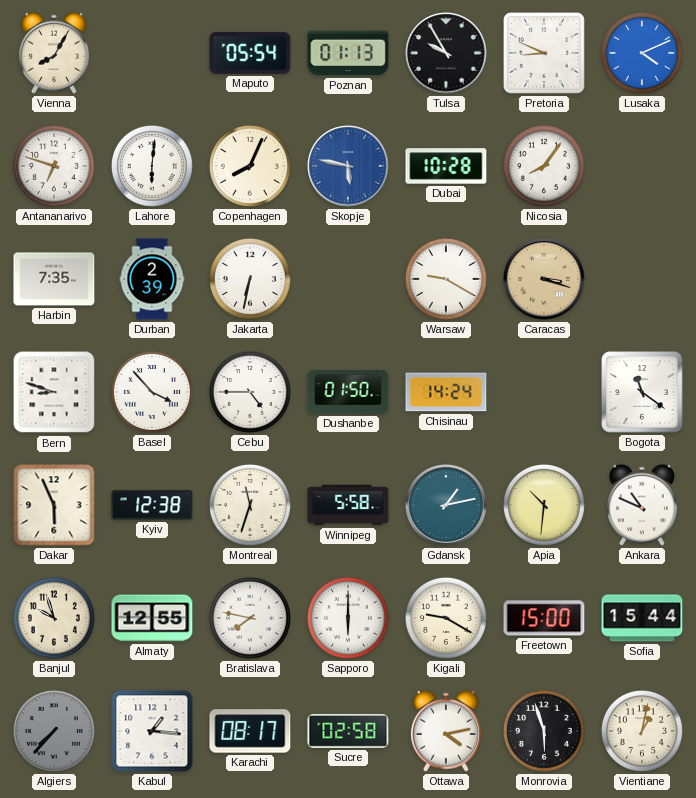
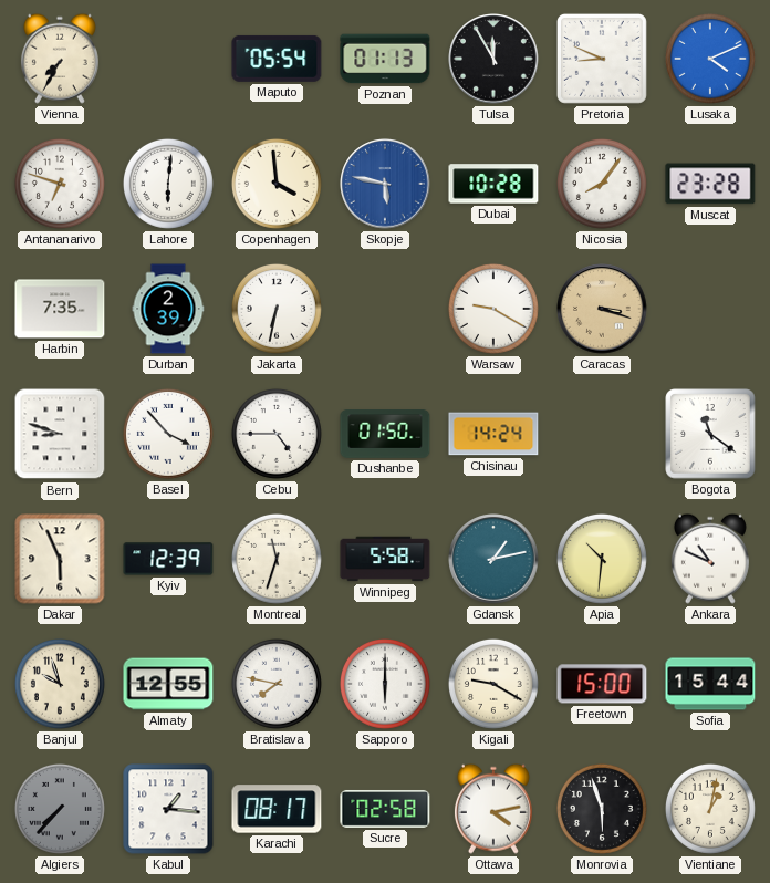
Vienna: 8:05 -> 7:35 (60, 59)
Tulsa: 9:55 -> 11:55 (493, 59)
Copenhagen: 8:04 -> 3:59 (277, 184)
Muscat: none -> 23:28 (710, 184)
Kyiv: 12:38 -> 12:39 (168, 559)
